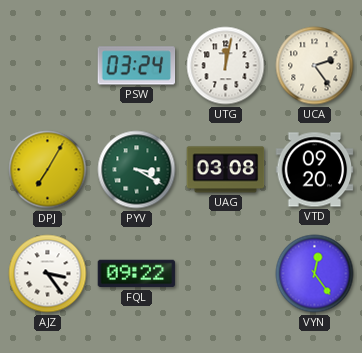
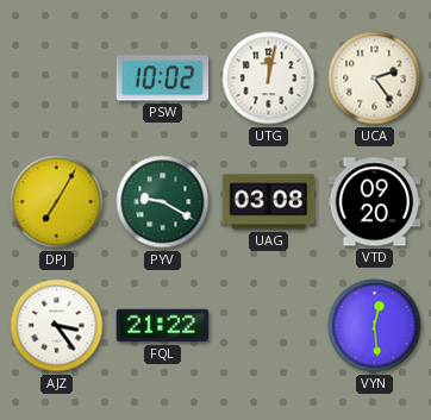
PSW: 03:24 -> 10:02 (163, 79)
PYV: 3:20 -> 9:20 (163, 202)
FQL: 09:22 -> 21:22 (163, 326)
VYN: 12:24 -> 12:29 (375, 326)
